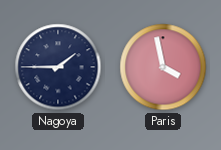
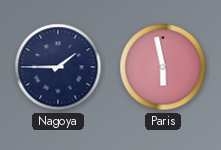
Paris: 3:58 -> 5:58 (163, 67)
